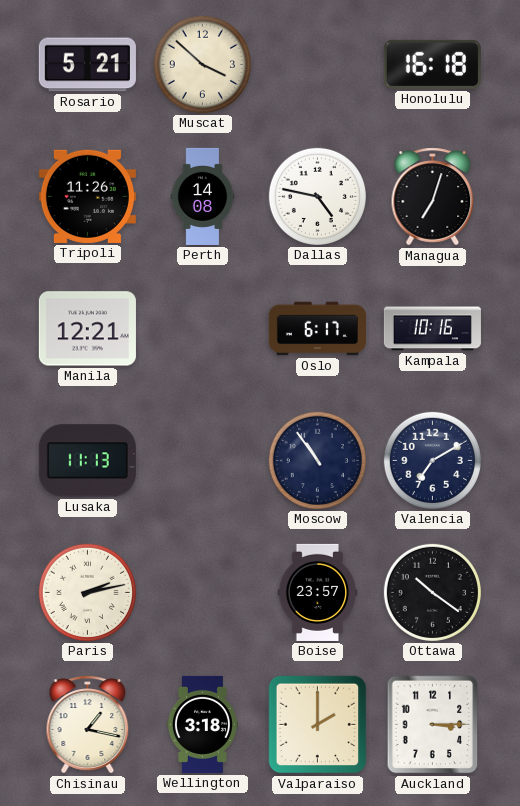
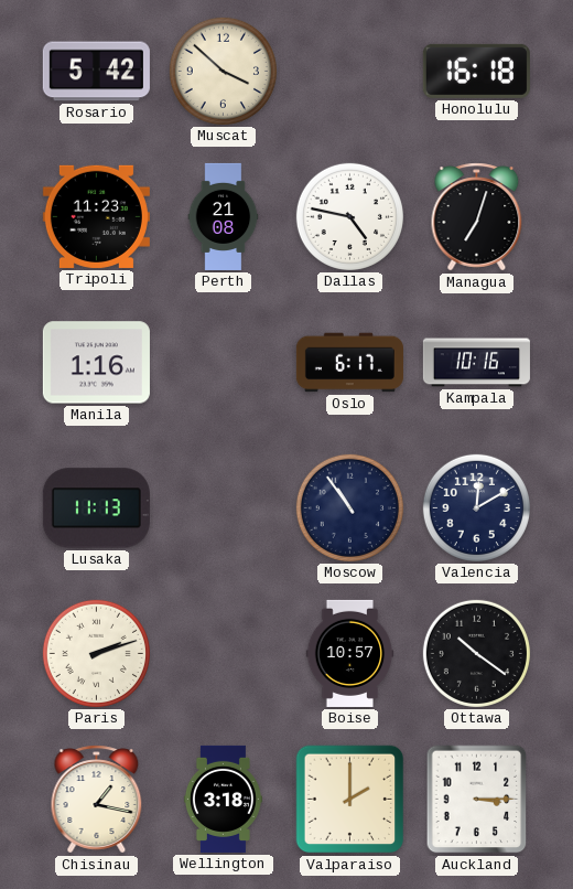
Rosario: 5:21 -> 5:42 (96, 72)
Tripoli: 11:26 -> 11:23 (96, 216)
Perth: 14:08 -> 21:08 (224, 216)
Manila: 12:21 -> 1:16 (96, 363)
Valencia: 7:10 -> 12:10 (476, 507)
Paris: 2:13 -> 2:12 (96, 653)
Boise: 23:57 -> 10:57 (350, 653)
